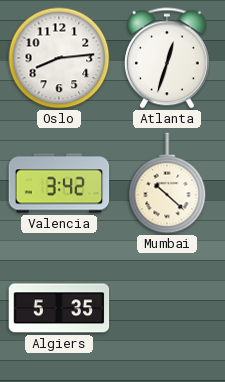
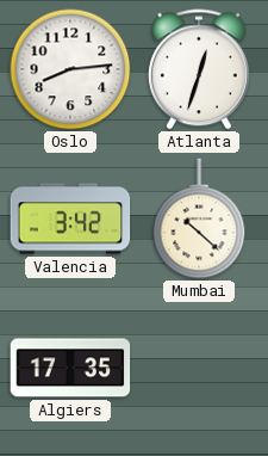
Algiers: 5:35 -> 17:35 (70, 368)
